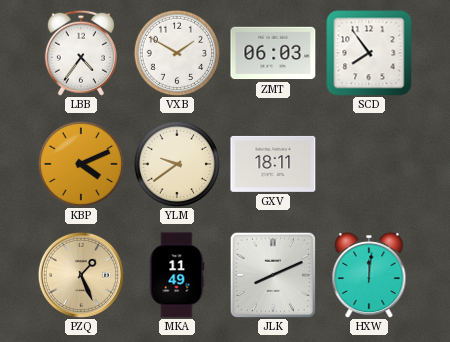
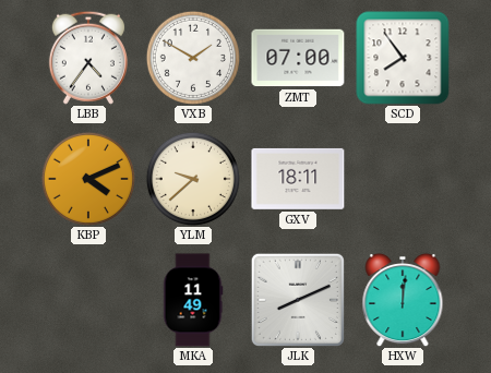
ZMT: 06:03 -> 07:00 (298, 58)
YLM: 9:39 -> 9:38 (192, 178)
PZQ: 1:26 -> none (81, 275)
